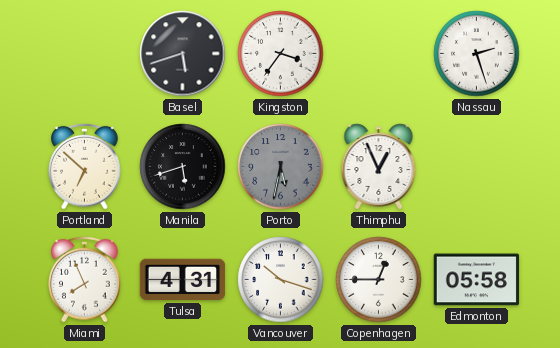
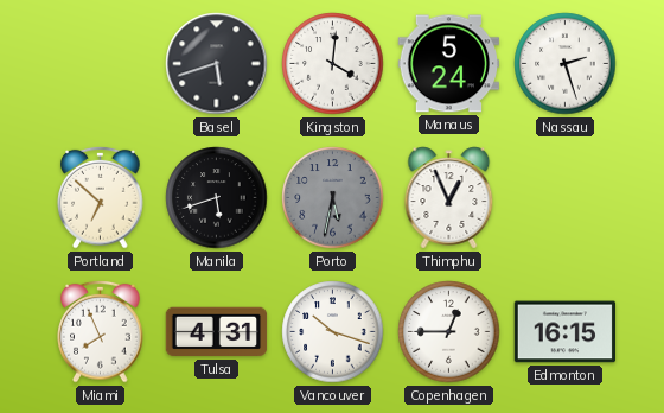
Kingston: 3:36 -> 4:01 (333, 64)
Manaus: none -> 5:24 (449, 64)
Edmonton: 05:58 -> 16:15 (566, 332)
